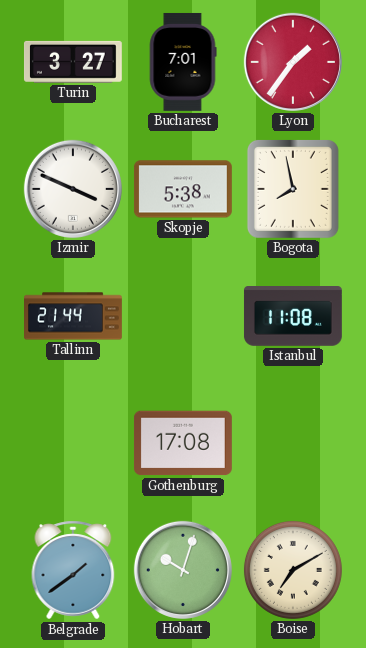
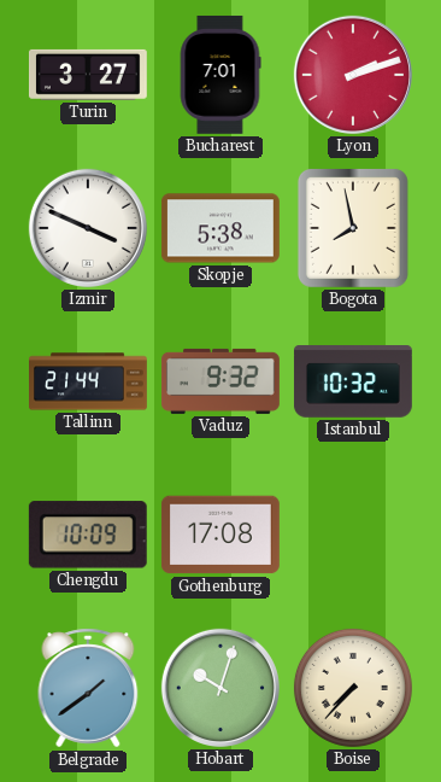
Lyon: 1:36 -> 2:12 (353, 75)
Vaduz: none -> 9:32 (222, 381)
Istanbul: 11:08 -> 10:32 (353, 383)
Chengdu: none -> 10:09 (88, 535)
Boise: 7:10 -> 7:37 (353, 688)
